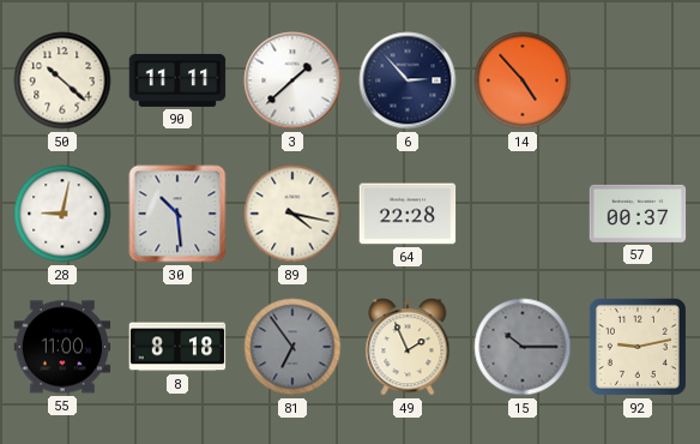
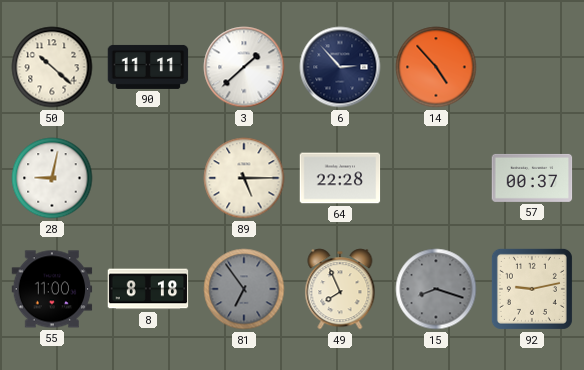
30: 10:29 -> none (177, 214)
89: 4:17 -> 5:15 (244, 178)
49: 1:56 -> 7:56 (340, 289)
15: 10:15 -> 8:18 (436, 289)
